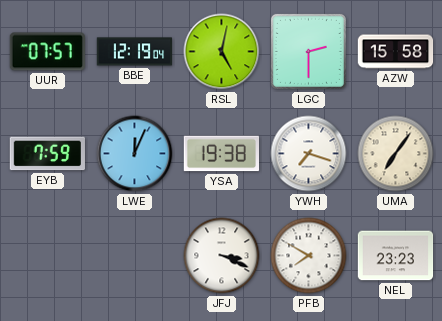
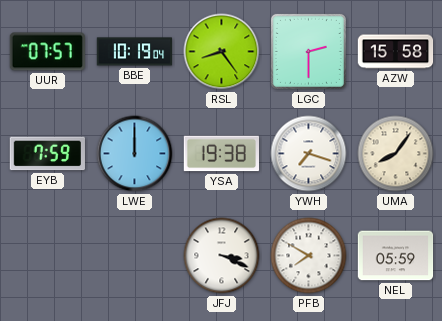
BBE: 12:19 -> 10:19 (135, 52)
RSL: 5:02 -> 8:24 (222, 52)
LWE: 12:04 -> 12:00 (135, 154)
UMA: 7:06 -> 8:06 (396, 154)
NEL: 23:23 -> 05:59 (396, 256)
